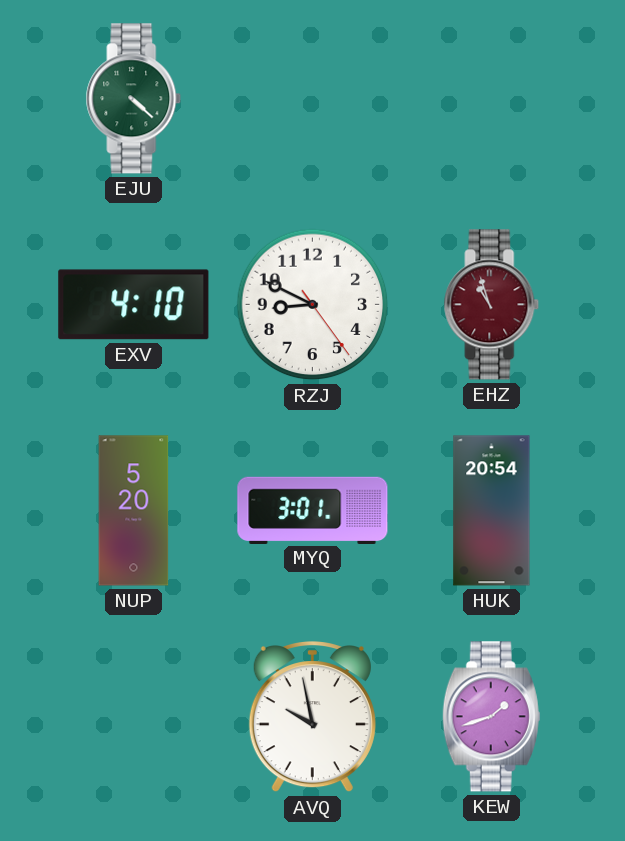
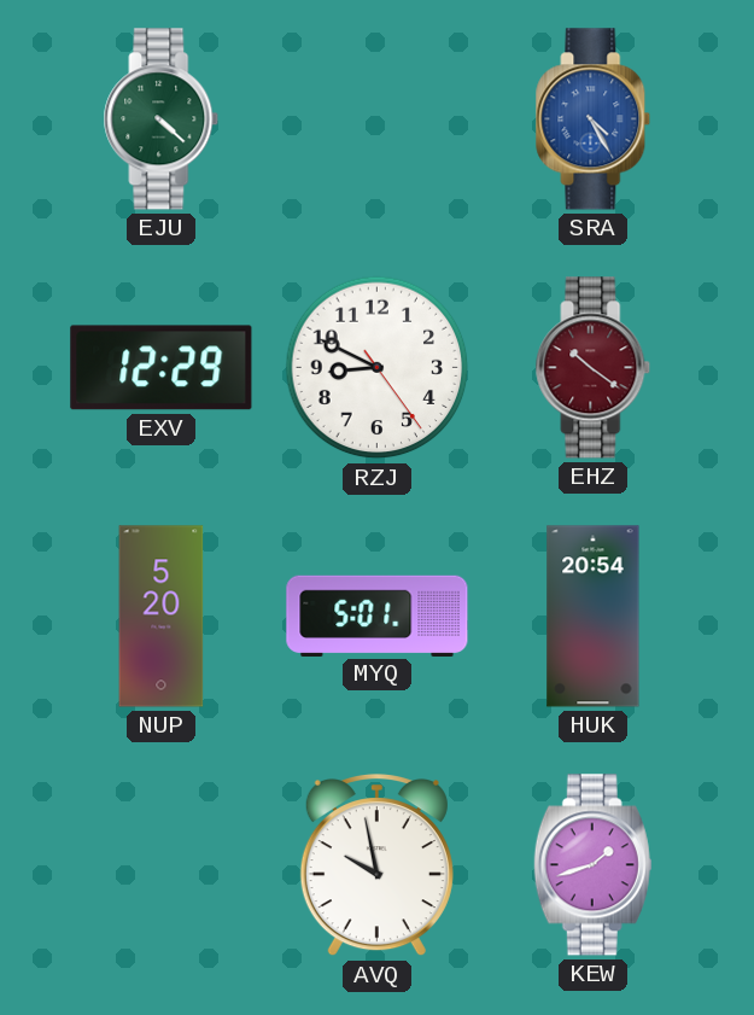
SRA: none -> 4:25 (594, 119)
EXV: 4:10 -> 12:29 (162, 368)
EHZ: 10:57 -> 10:21 (594, 368)
MYQ: 3:01 -> 5:01 (378, 616)
